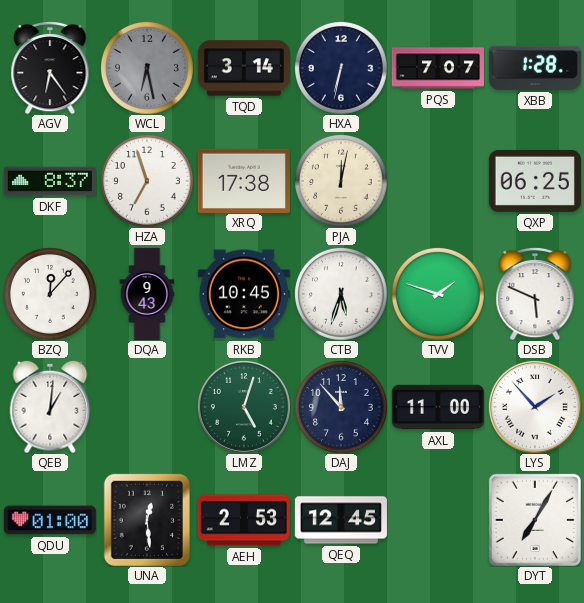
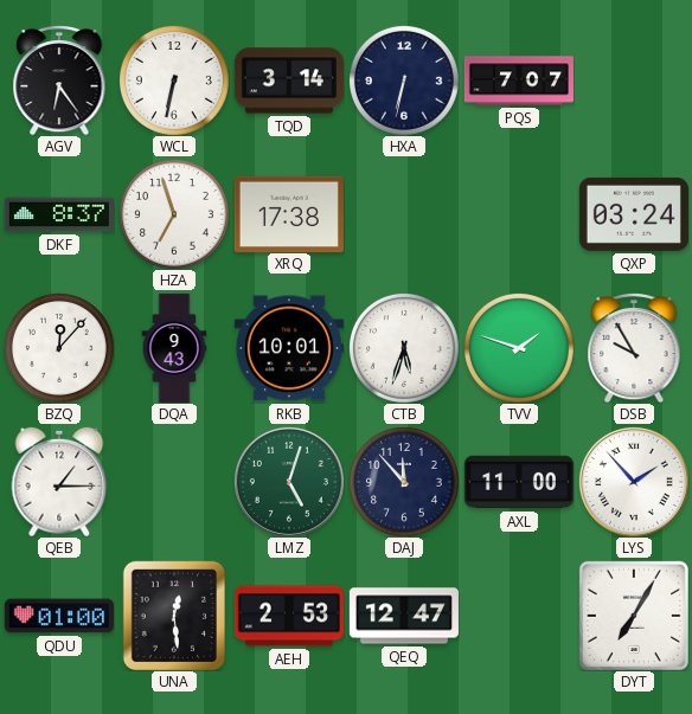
WCL: 6:28 -> 6:32 (174, 81)
WCL dial: grey -> white (174, 81)
XBB: 1:28 -> none (535, 68)
PJA: 12:02 -> none (341, 181)
QXP: 06:25 -> 03:24 (634, 214)
RKB: 10:45 -> 10:01 (289, 348)
DSB: 5:49 -> 9:55 (634, 348)
QEB: 1:01 -> 1:15 (59, 482)
QEQ: 12:45 -> 12:47 (404, 616)
